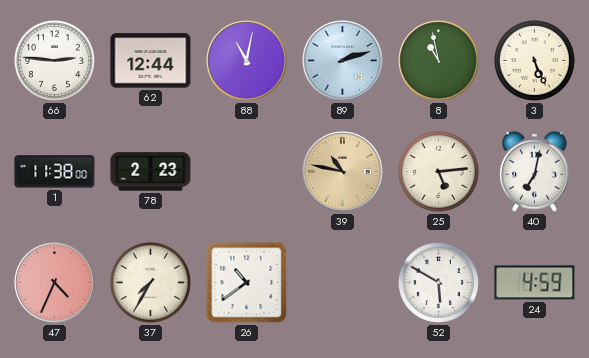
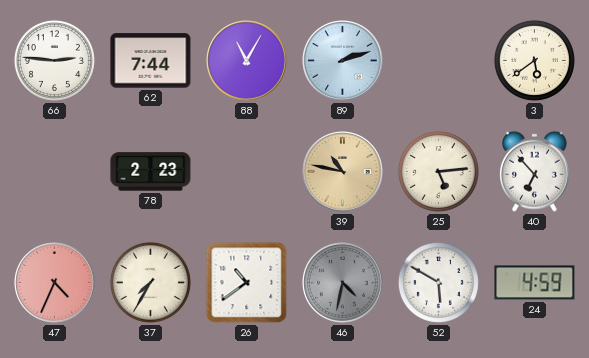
62: 12:44 -> 7:44 (151, 61)
88: 11:02 -> 11:05 (247, 61)
8: 10:58 -> none (439, 61)
3: 5:26 -> 5:39 (534, 60)
1: 11:38 -> none (55, 172)
40: 7:02 -> 6:53 (535, 171)
46: none -> 4:32 (343, 283)
